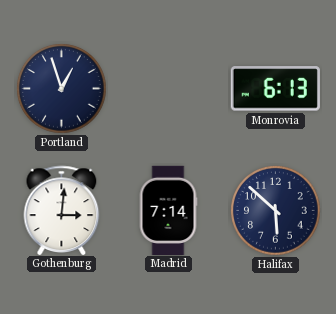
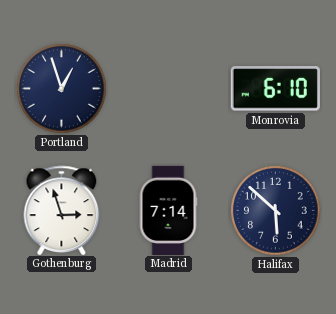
Monrovia: 6:13 -> 6:10 (275, 89)
Gothenburg: 3:01 -> 2:57 (62, 210)
